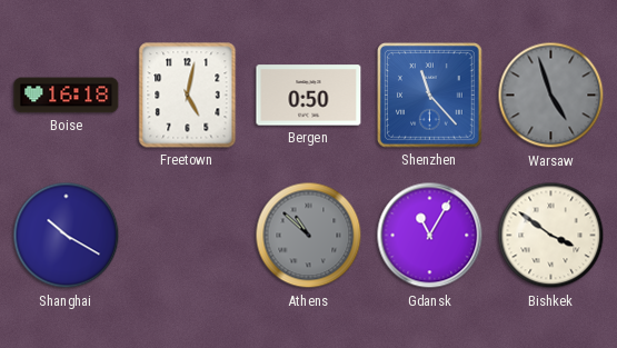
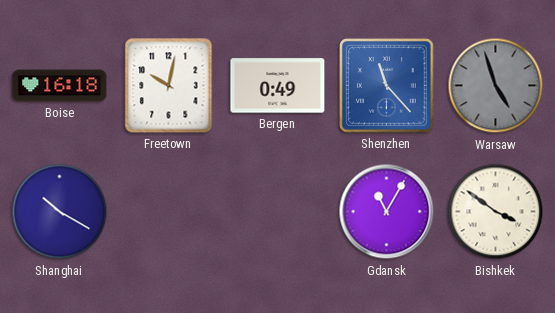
Freetown: 5:02 -> 10:02 (169, 86)
Bergen: 0:50 -> 0:49 (278, 86)
Athens: 10:52 -> none (309, 236)
